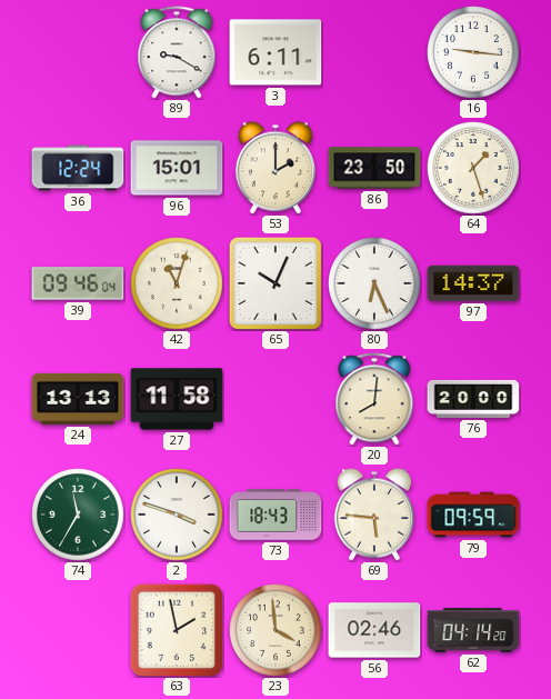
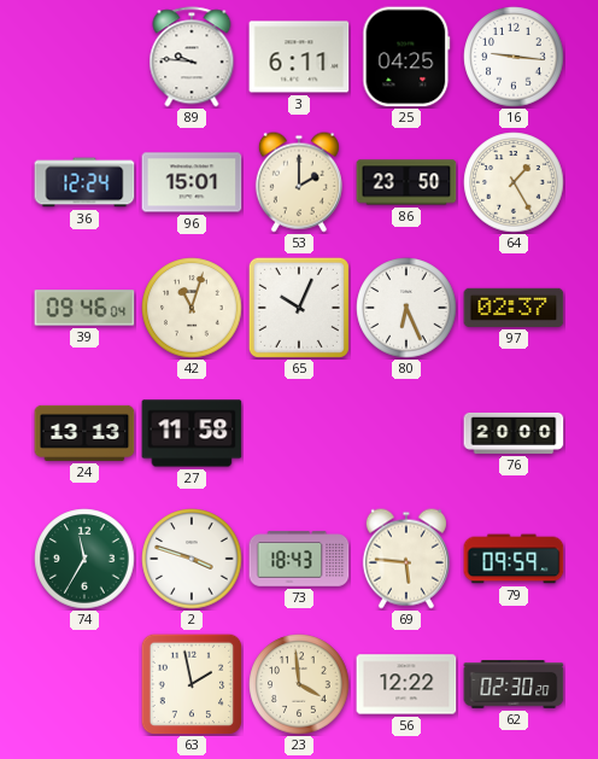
89: 9:20 -> 9:46 (192, 57)
25: none -> 04:25 (406, 57)
64: 1:27 -> 1:25 (514, 182)
97: 14:37 -> 02:37 (514, 308)
20: 8:01 -> none (374, 399)
56: 02:46 -> 12:22 (406, 684)
62: 04:14 -> 02:30 (514, 684)
